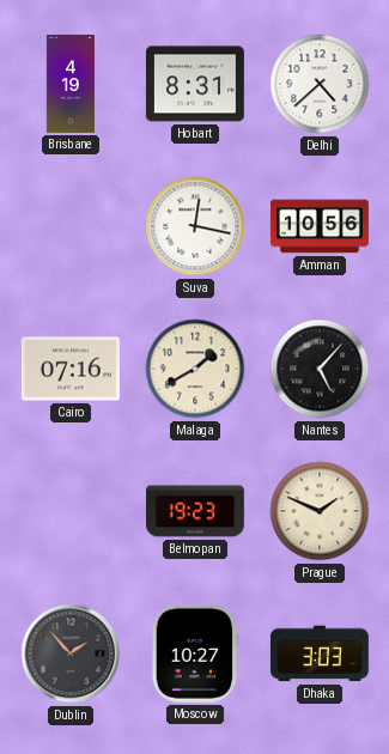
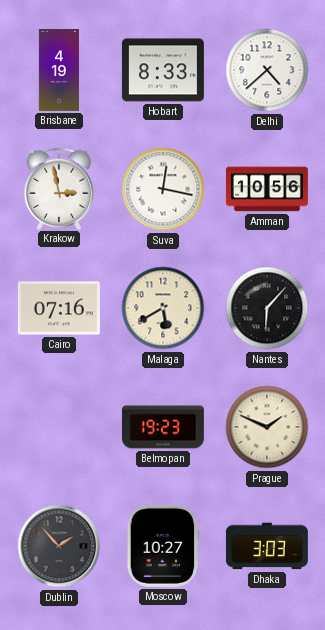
Hobart: 8:31 -> 8:33 (163, 70)
Krakow: none -> 2:58 (58, 188)
Malaga: 1:40 -> 5:40 (163, 308)
Nantes: 5:07 -> 6:07 (267, 308)
